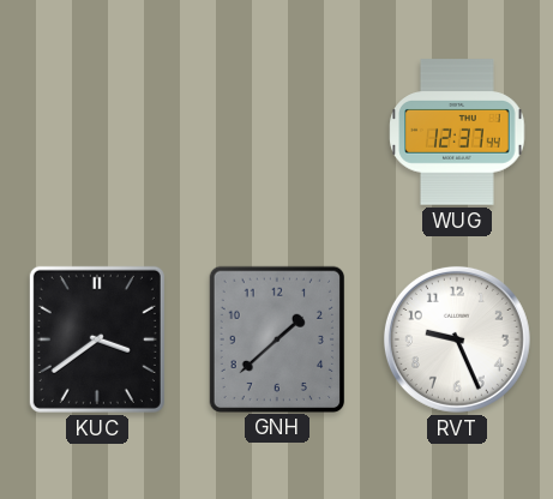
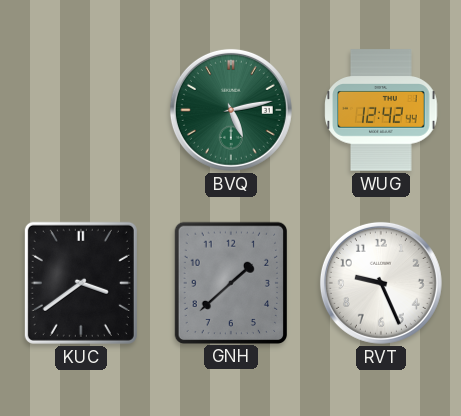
BVQ: none -> 5:13 (231, 110)
WUG: 12:37 -> 12:42 (381, 110)
